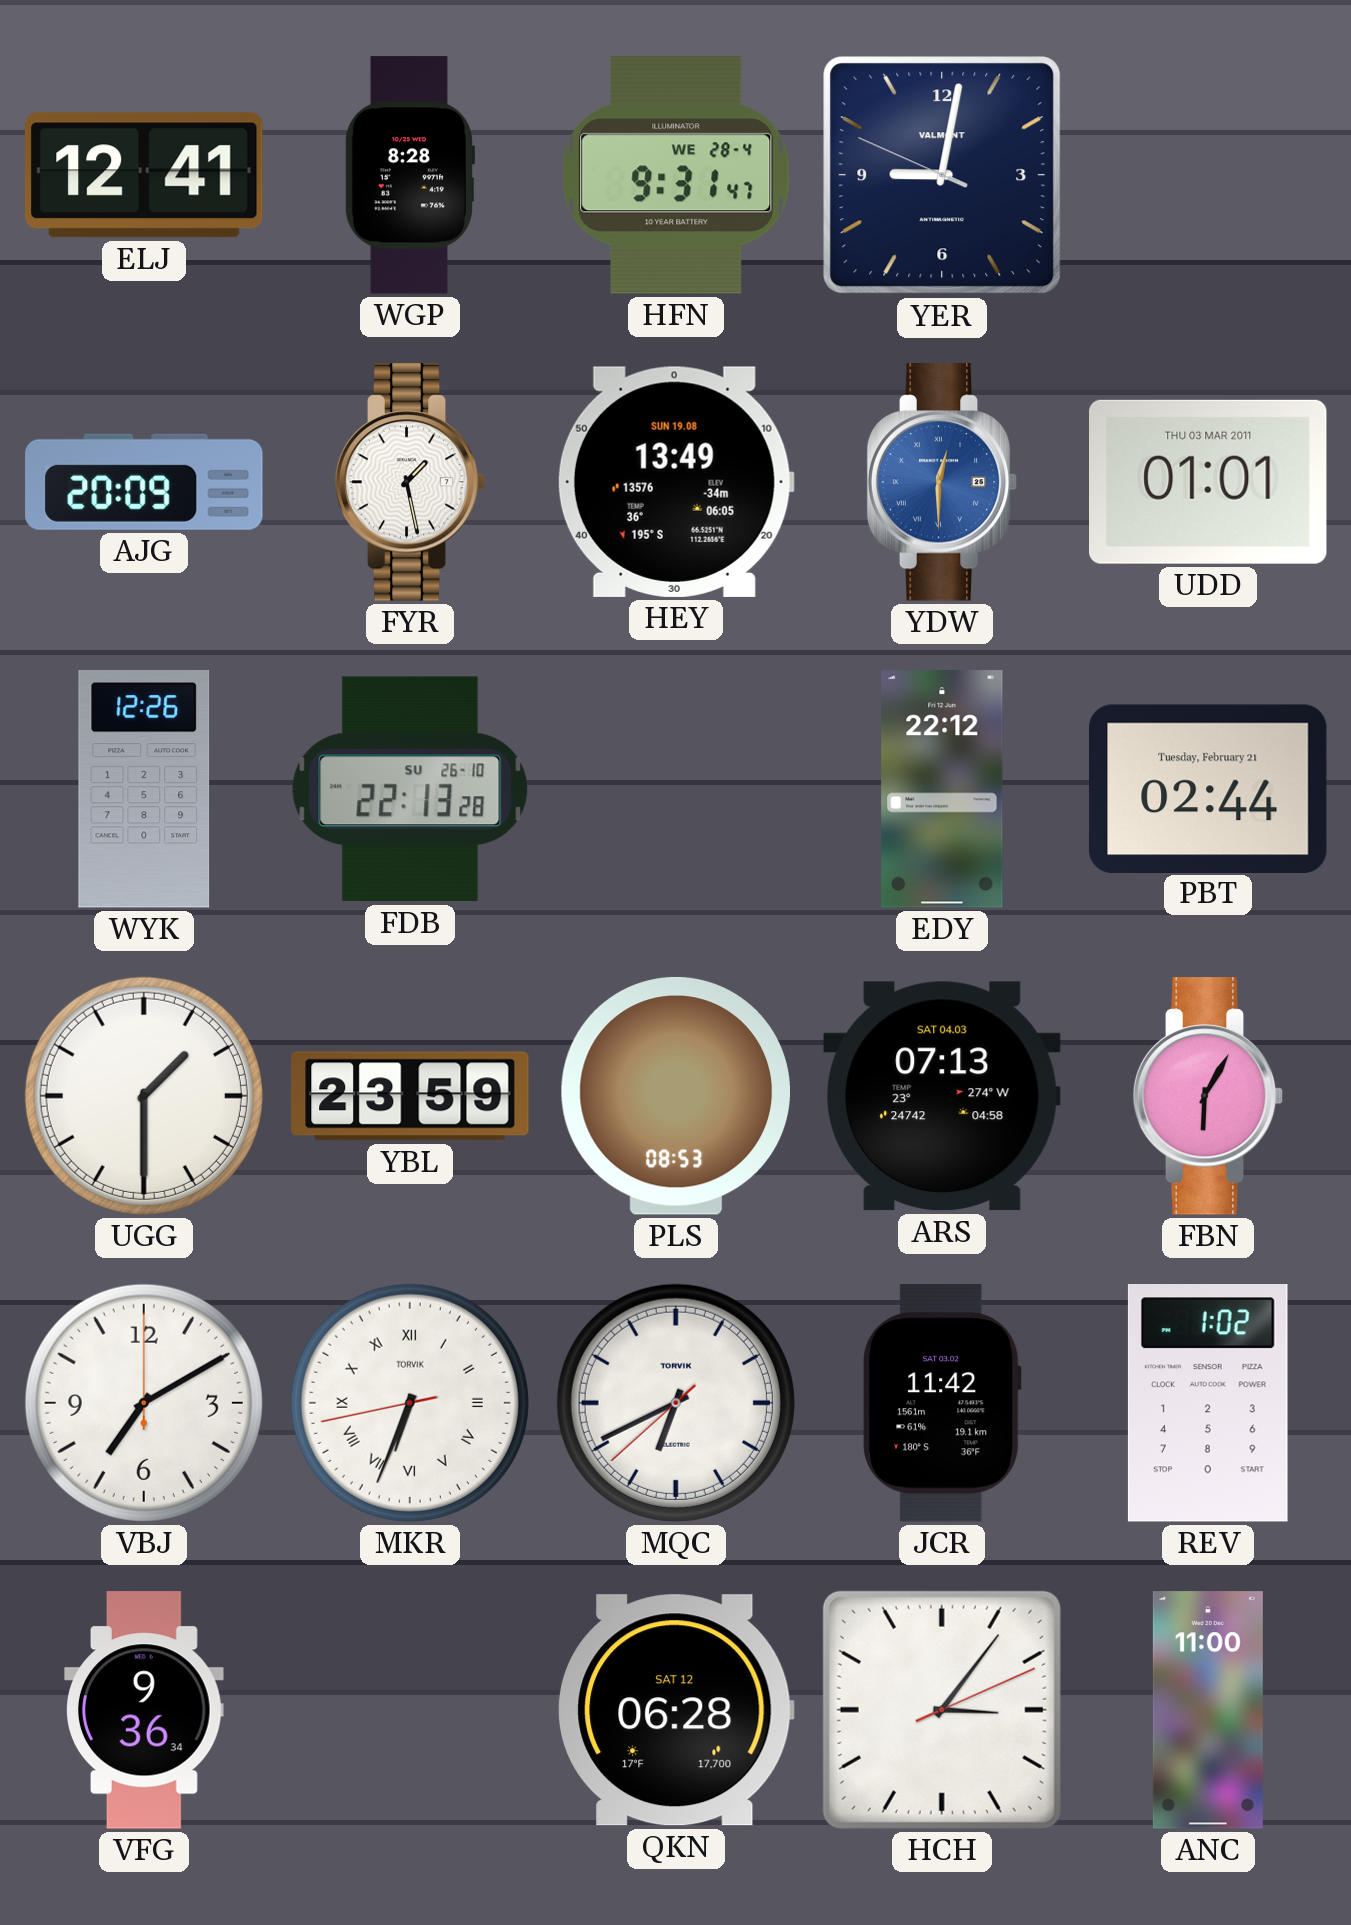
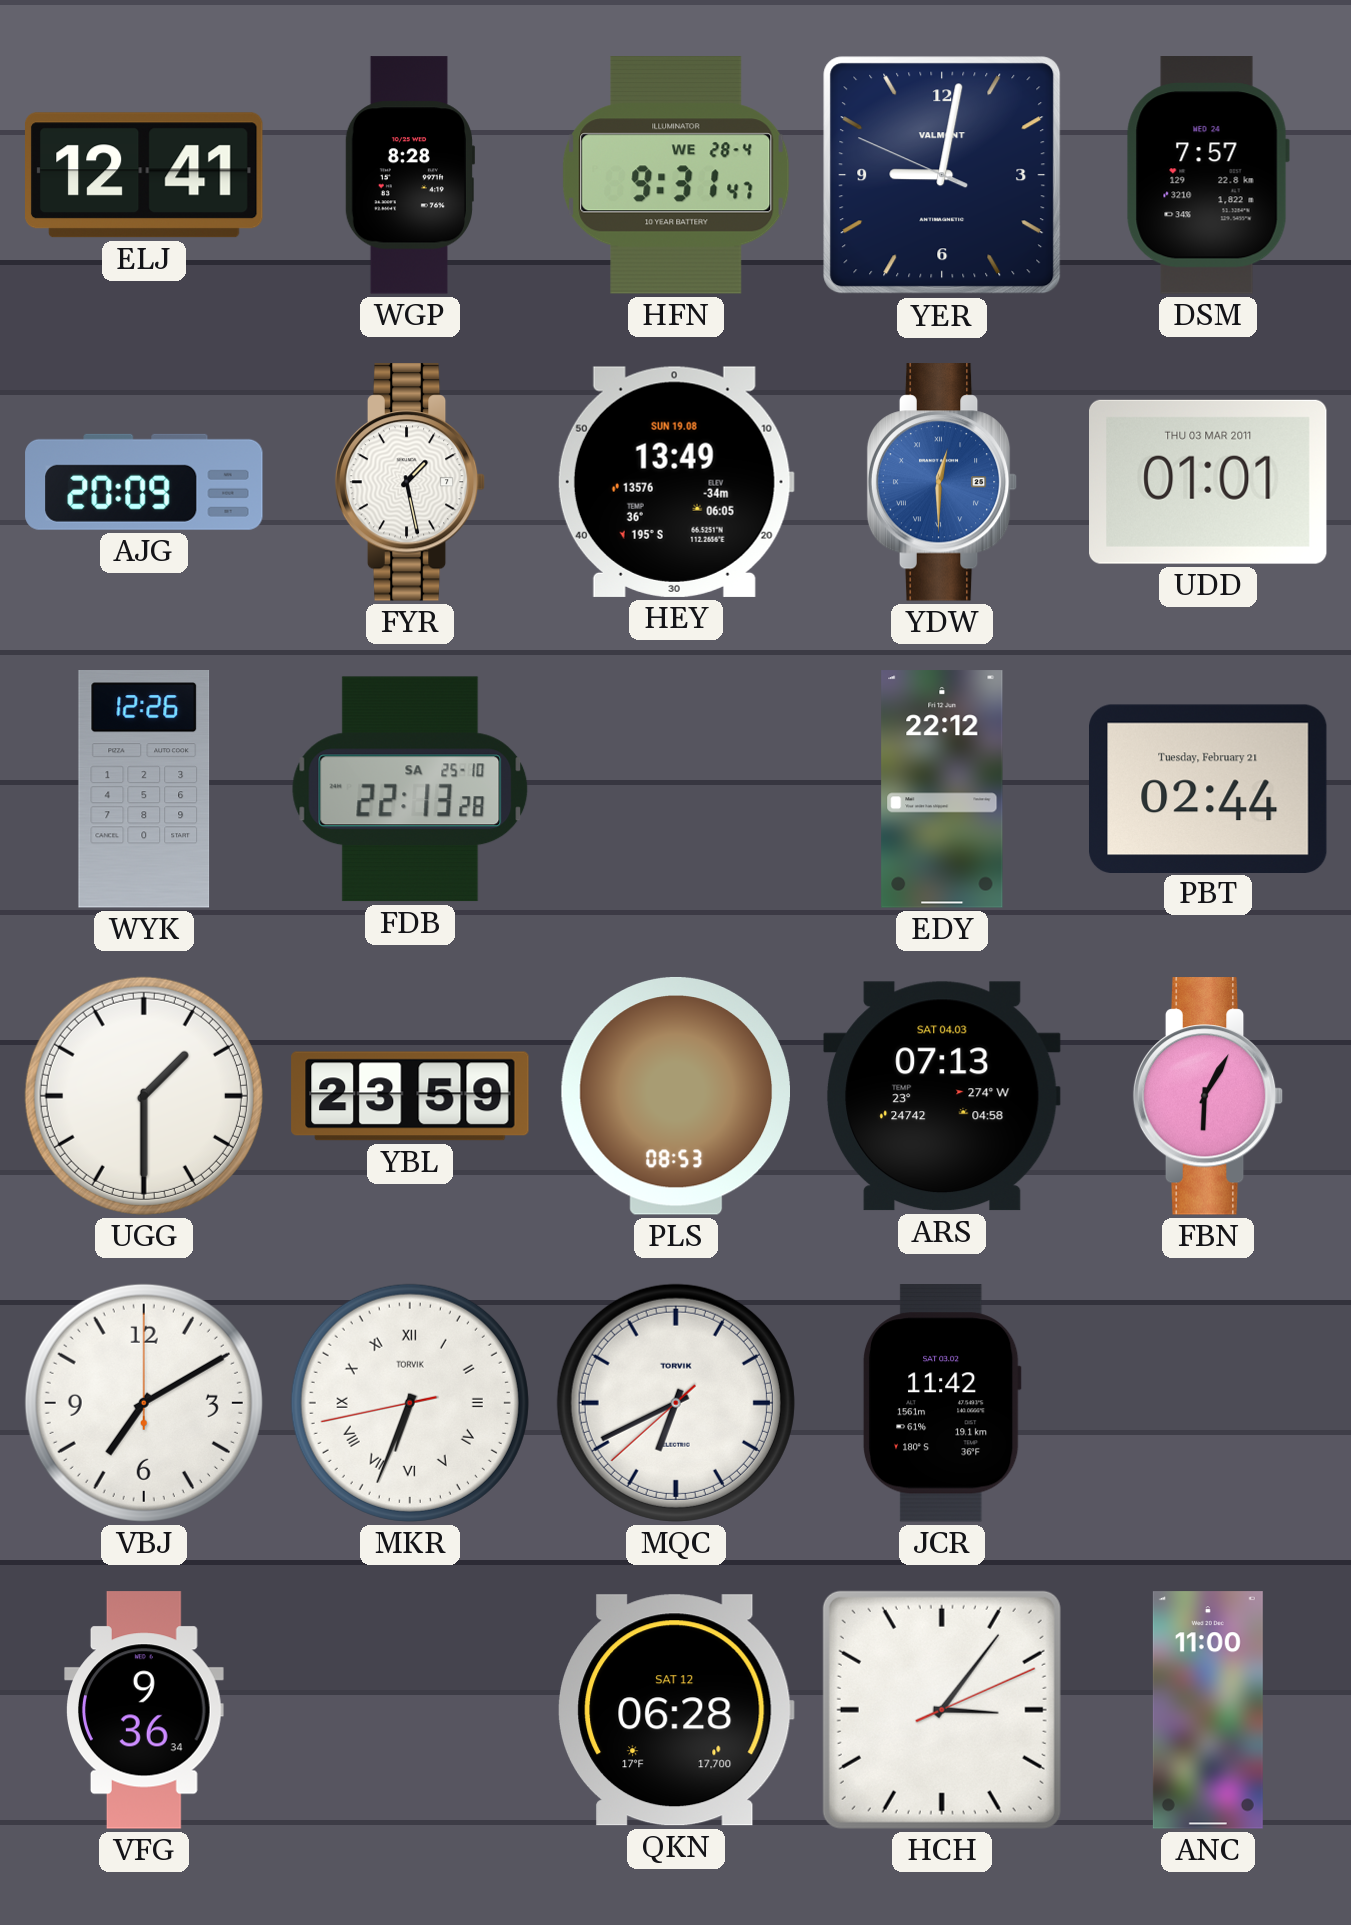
DSM: none -> 7:57 (1208, 176)
FDB date: SU 26-10 -> SA 25-10 (410, 789)
REV: 1:02 -> none (1208, 1404)
